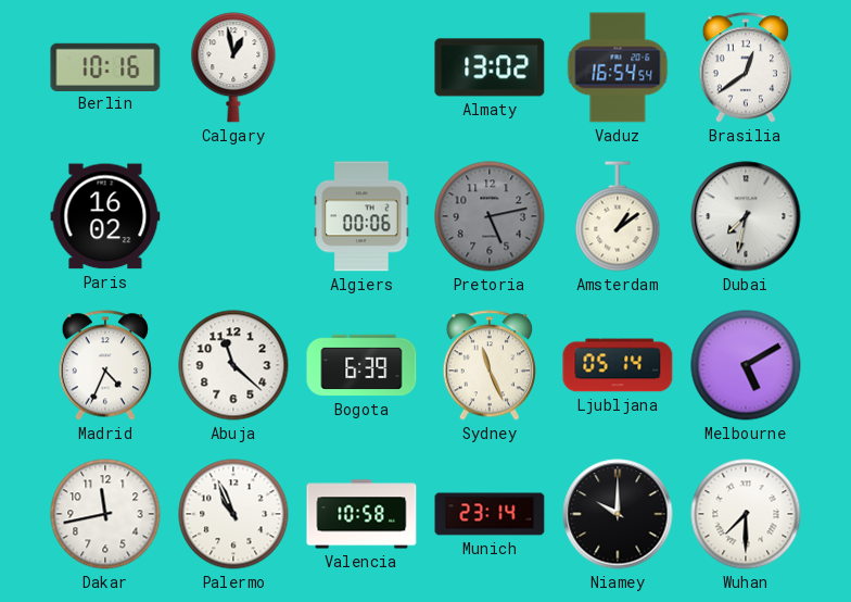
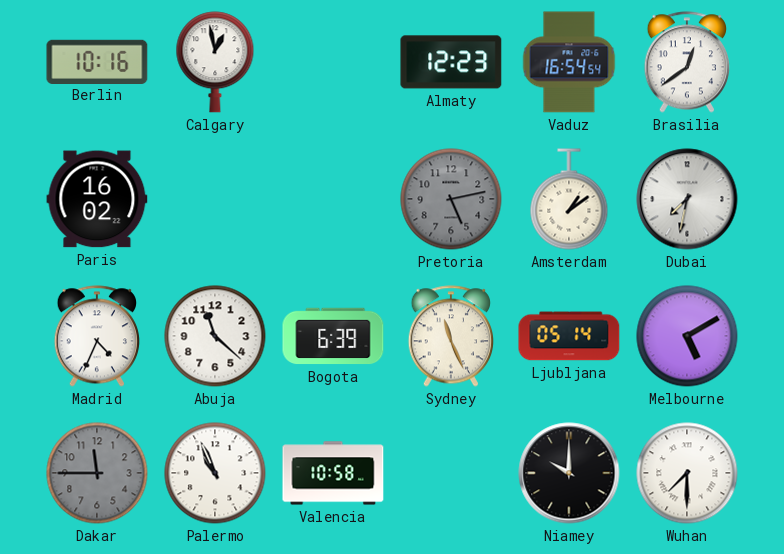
Almaty: 13:02 -> 12:23 (451, 62)
Algiers: 00:06 -> none (361, 216)
Dakar: 11:43 -> 11:45 (97, 473)
Dakar dial: white -> grey (97, 473)
Munich: 23:14 -> none (490, 514)
